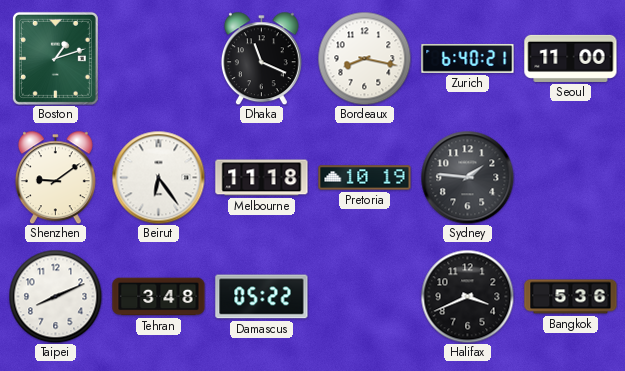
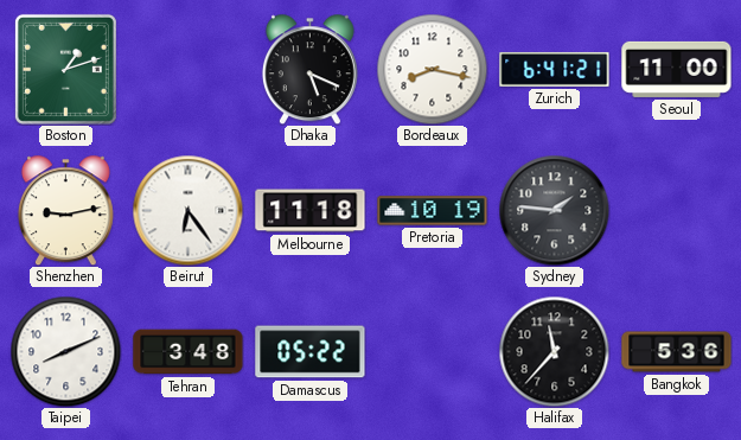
Dhaka: 11:19 -> 5:19 (309, 69)
Zurich: 6:40 -> 6:41 (555, 69)
Shenzhen: 9:09 -> 9:13 (65, 210)
Halifax: 3:41 -> 11:37 (554, 351)
